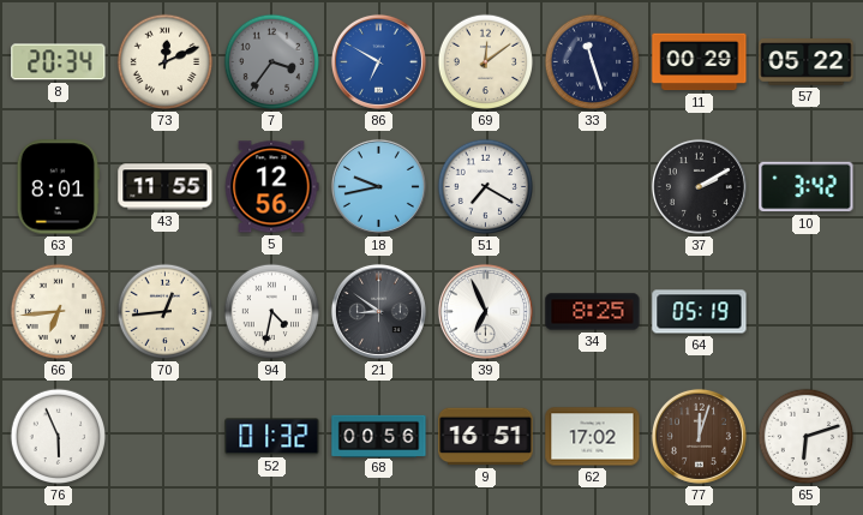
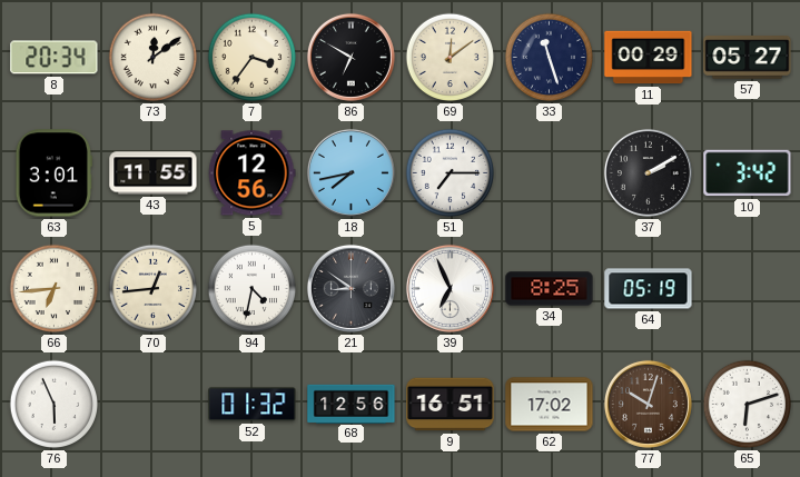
73: 12:11 -> 12:09 (154, 58)
7 dial: grey -> cream (253, 58)
86 dial: blue -> black (350, 57)
57: 05:22 -> 05:27 (748, 58)
63: 8:01 -> 3:01 (53, 173)
18: 9:43 -> 7:43 (350, 172)
51: 7:20 -> 7:15 (451, 173)
68: 00:56 -> 12:56 (352, 404)
77: 12:03 -> 10:03 (648, 404)
